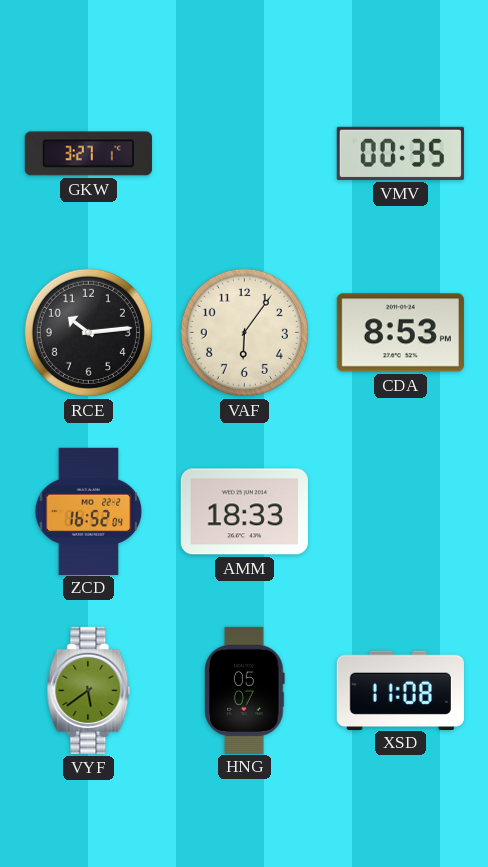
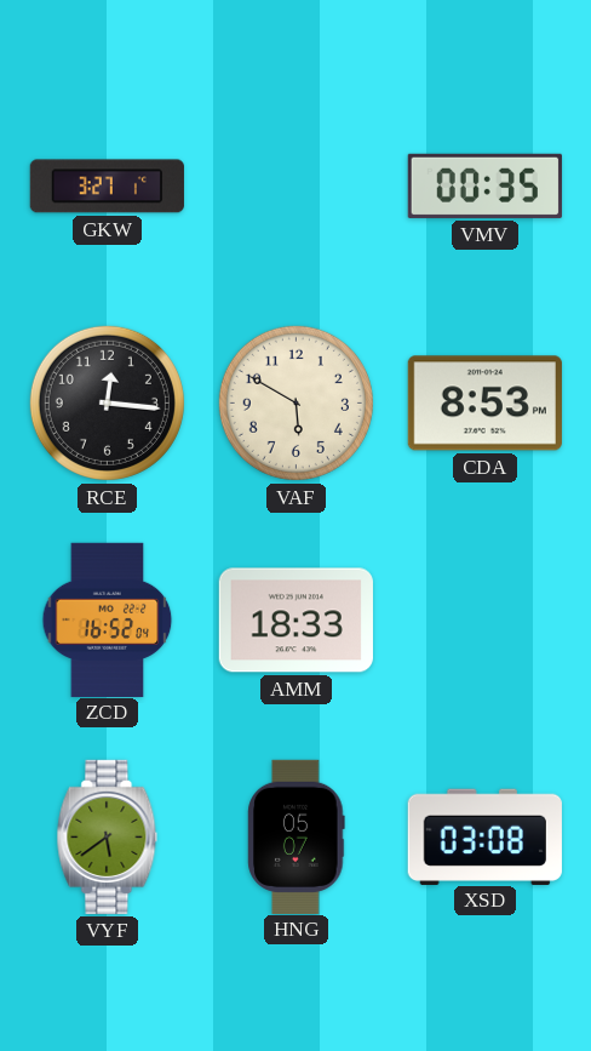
RCE: 10:14 -> 12:16 (107, 402)
VAF: 6:06 -> 5:50 (295, 402)
XSD: 11:08 -> 03:08 (484, 836)
